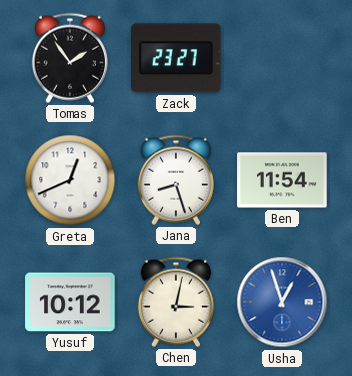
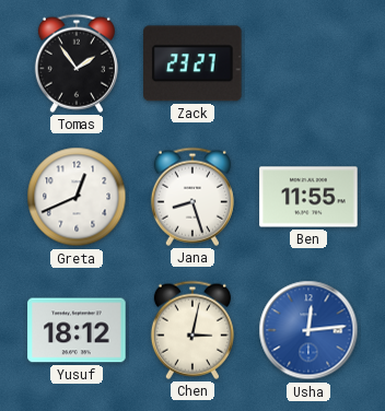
Ben: 11:54 -> 11:55 (308, 197)
Yusuf: 10:12 -> 18:12 (77, 330)
Usha: 12:57 -> 12:14 (308, 330)
